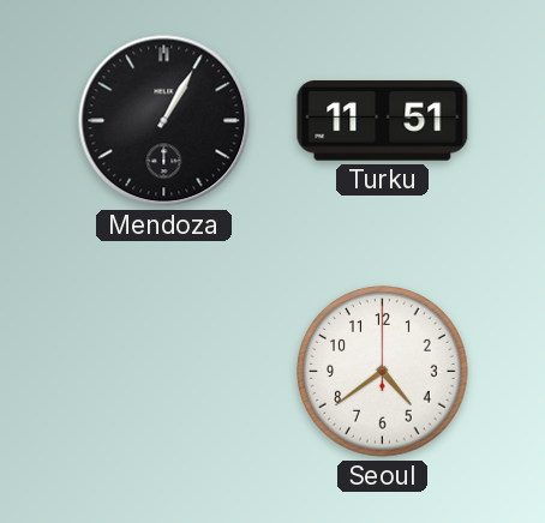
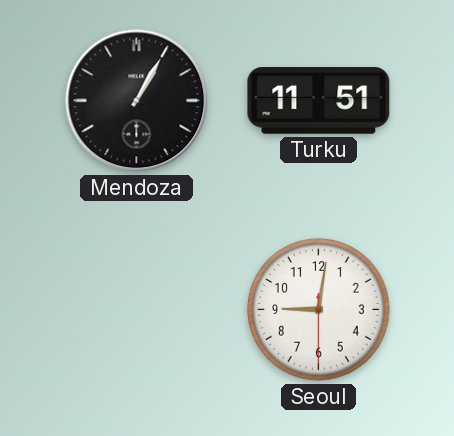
Seoul: 4:39 -> 9:01 (319, 310)
